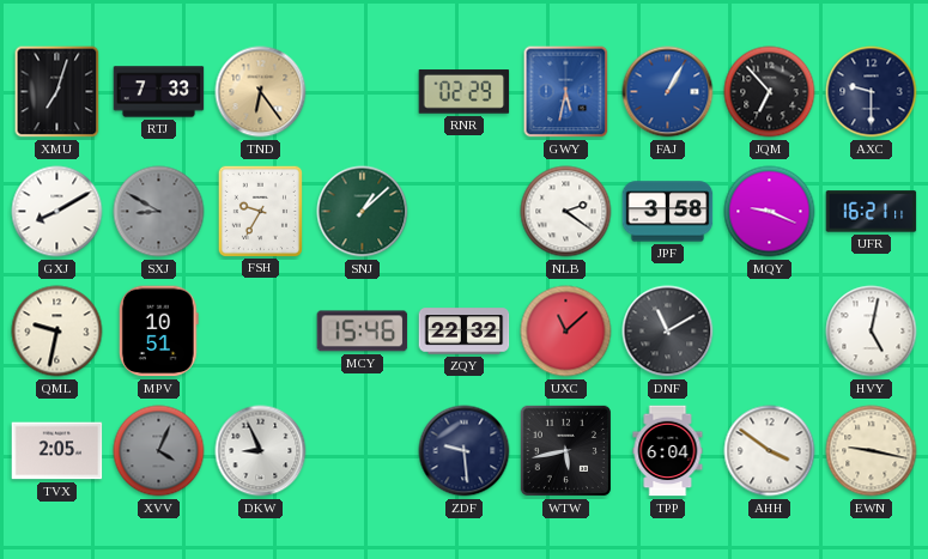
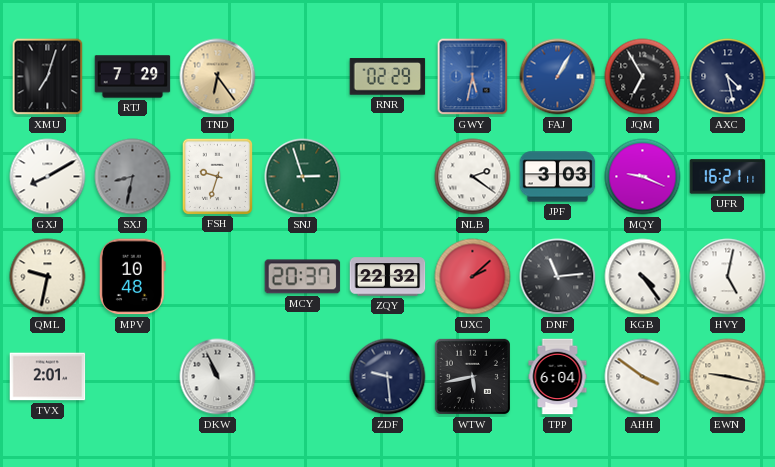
RTJ: 7:33 -> 7:29 (133, 77)
JQM: 6:53 -> 6:55 (643, 77)
AXC: 9:30 -> 4:28 (728, 77)
SXJ: 8:50 -> 8:32 (133, 177)
FSH: 9:35 -> 9:33 (217, 176)
SNJ: 1:08 -> 2:57 (303, 177)
JPF: 3:58 -> 3:03 (558, 177)
MPV: 10:51 -> 10:48 (132, 277)
MCY: 15:46 -> 20:37 (303, 277)
UXC: 11:08 -> 2:08 (473, 277)
DNF: 11:10 -> 11:14 (558, 277)
KGB: none -> 4:24 (643, 277)
TVX: 2:05 -> 2:01 (48, 377)
XVV: 4:04 -> none (159, 451)
DKW: 8:56 -> 10:56 (218, 377)
